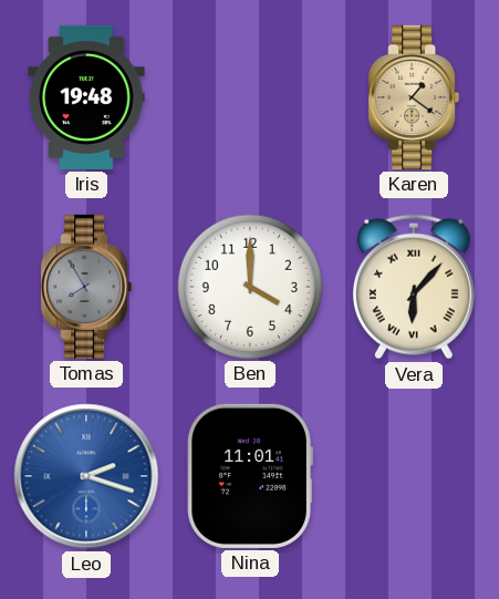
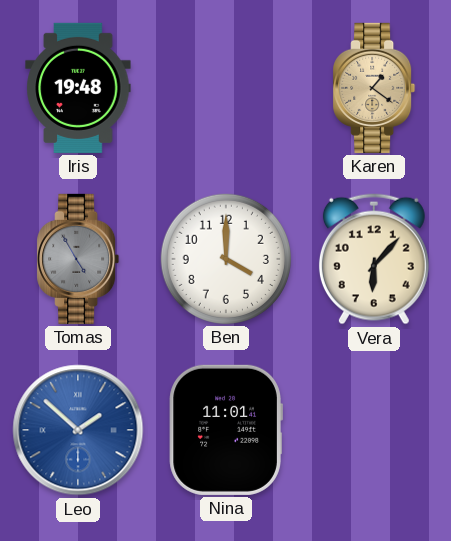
Tomas: 7:55 -> 4:55 (78, 259)
Vera numerals: Roman -> Arabic (374, 259)
Leo: 2:18 -> 1:52 (78, 430)
